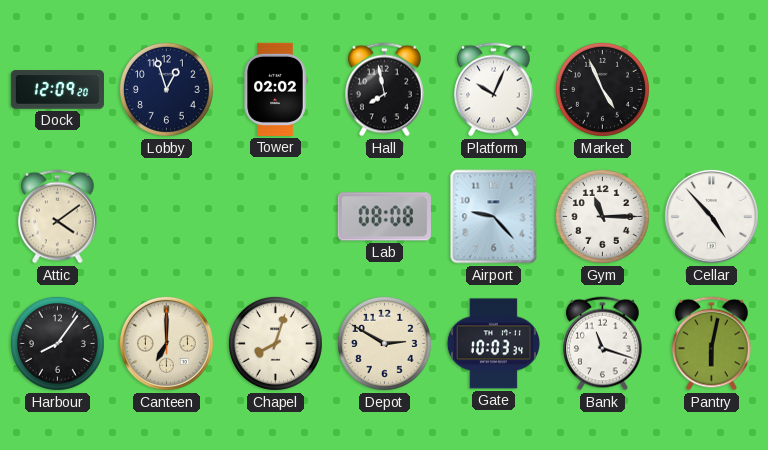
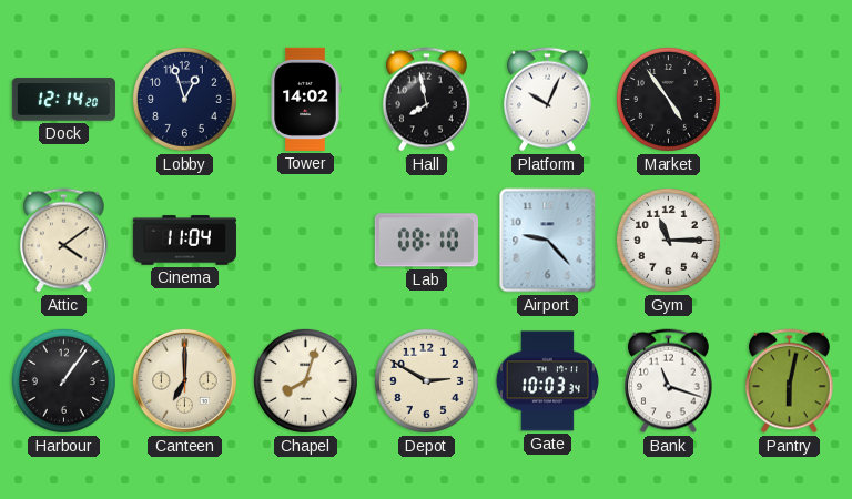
Dock: 12:09 -> 12:14 (63, 100)
Tower: 02:02 -> 14:02 (305, 99)
Market: 4:56 -> 4:54 (668, 99)
Cinema: none -> 11:04 (184, 241)
Lab: 08:08 -> 08:10 (426, 241)
Cellar: 4:53 -> none (711, 216)
Harbour: 8:06 -> 1:06 (63, 380)
